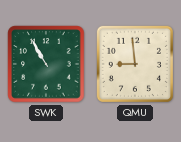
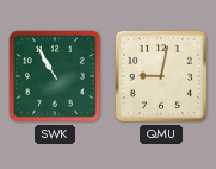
QMU: 8:59 -> 9:02 (161, 76)
